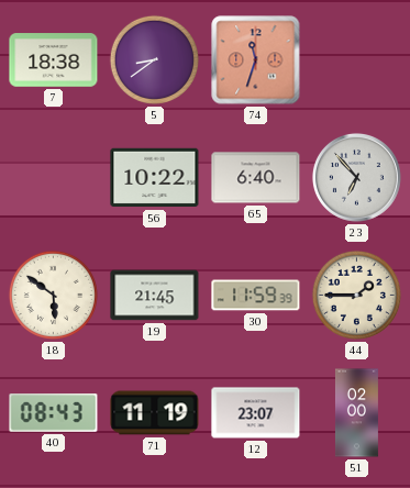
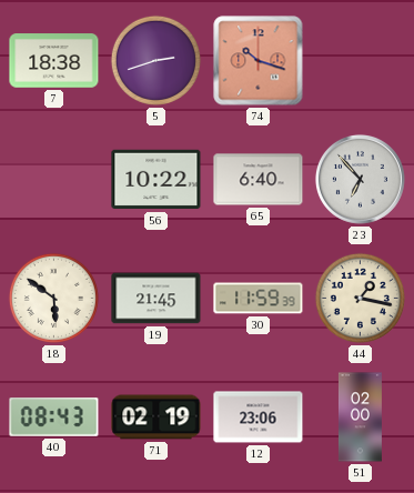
5: 8:39 -> 2:42 (155, 60)
74: 11:33 -> 10:18 (259, 61)
44: 1:45 -> 1:17 (360, 298)
71: 11:19 -> 02:19 (156, 417)
12: 23:07 -> 23:06 (259, 417)
